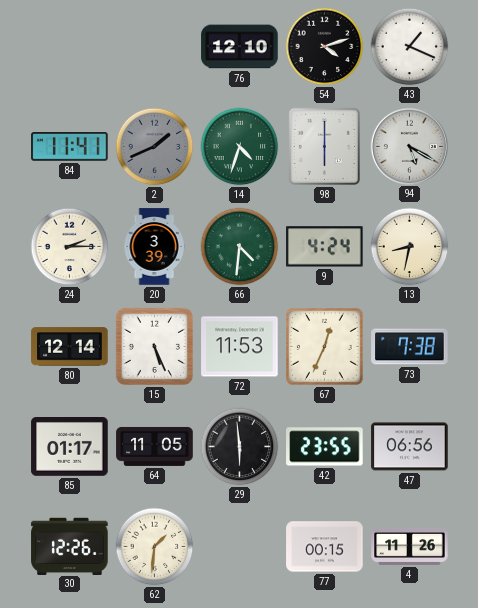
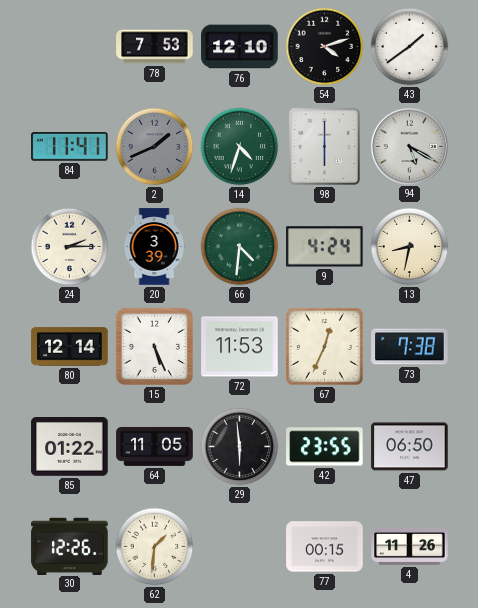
78: none -> 7:53 (155, 47)
43: 1:19 -> 1:39 (410, 47)
85: 01:17 -> 01:22 (70, 447)
47: 06:56 -> 06:50 (410, 447)
